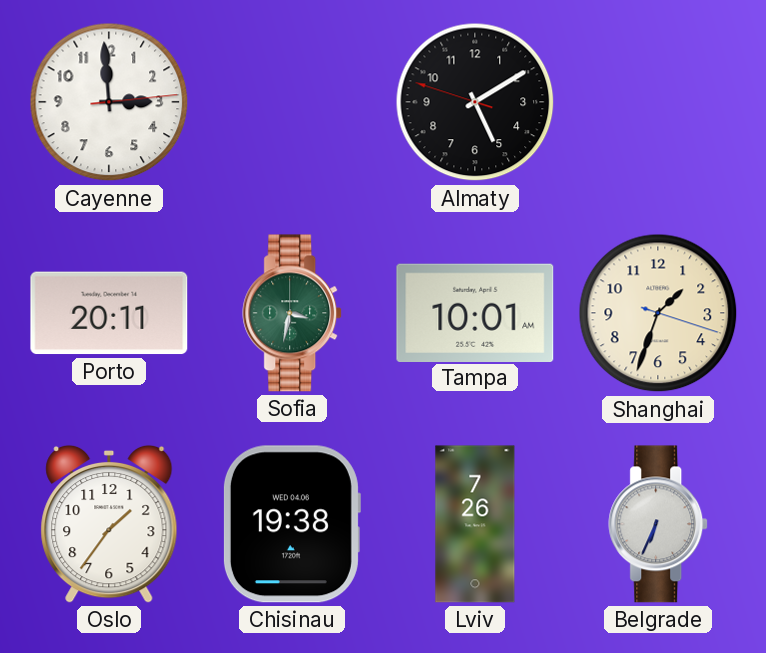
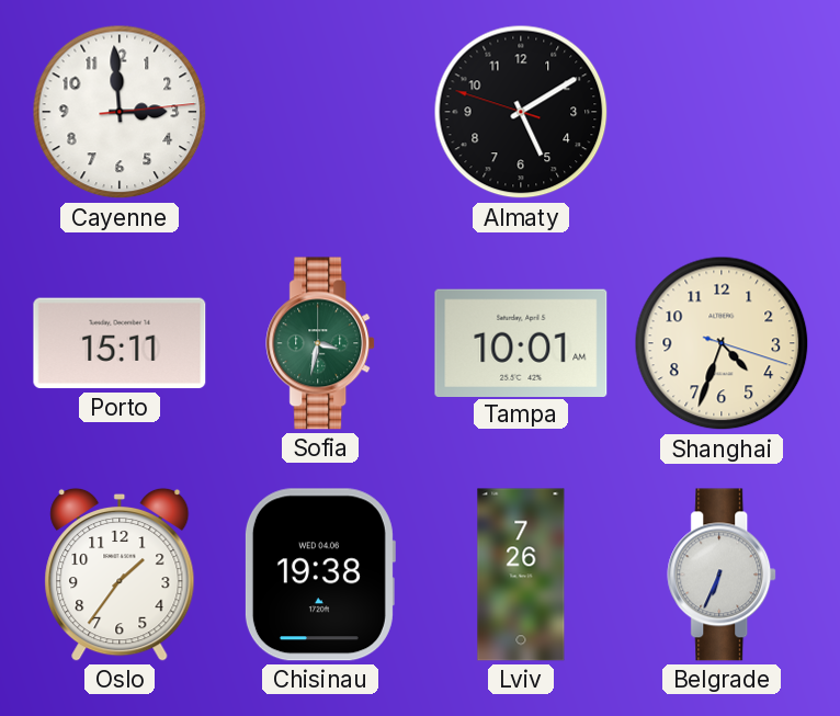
Porto: 20:11 -> 15:11 (120, 343)
Shanghai: 1:33 -> 4:33 (722, 343)
